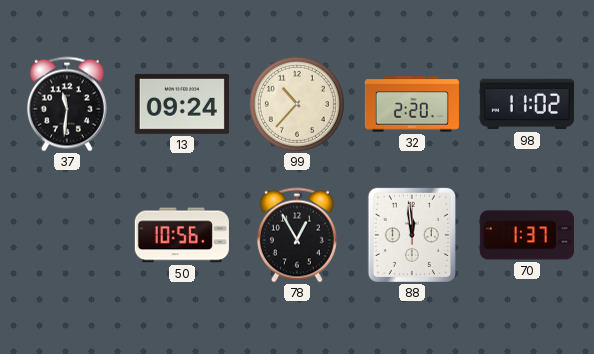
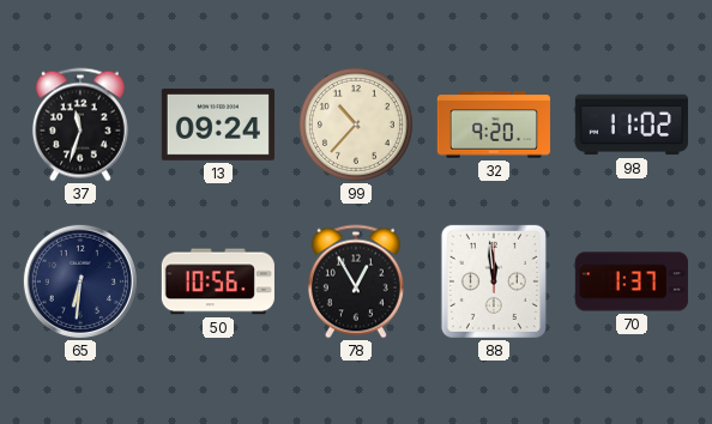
37: 11:31 -> 11:33 (80, 125)
32: 2:20 -> 9:20 (494, 125)
65: none -> 6:31 (80, 281)
